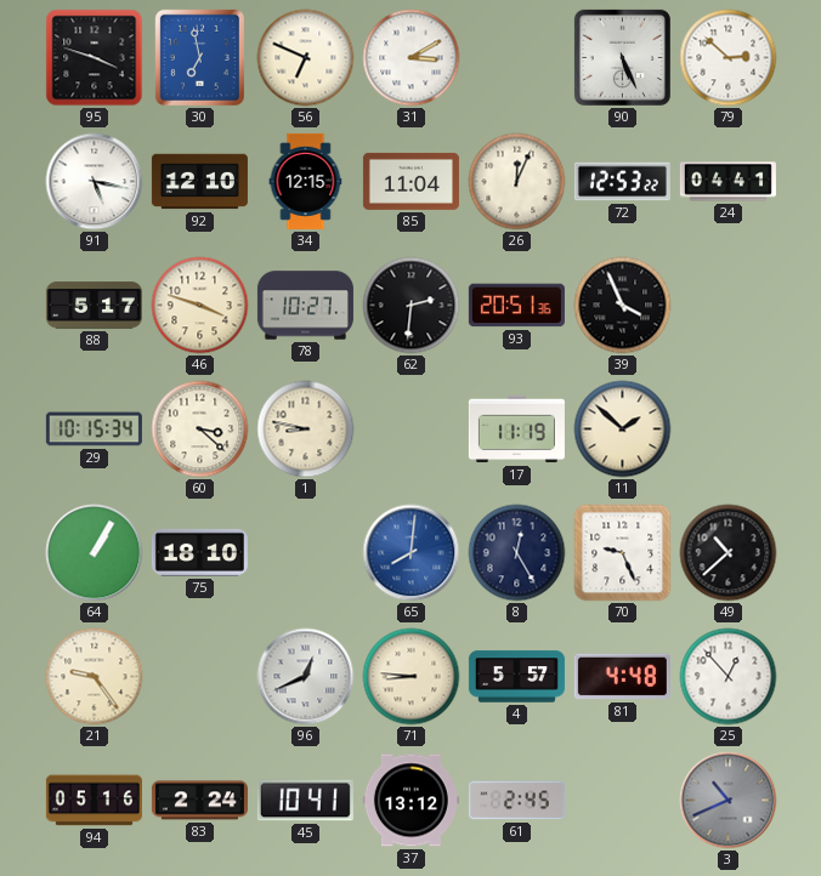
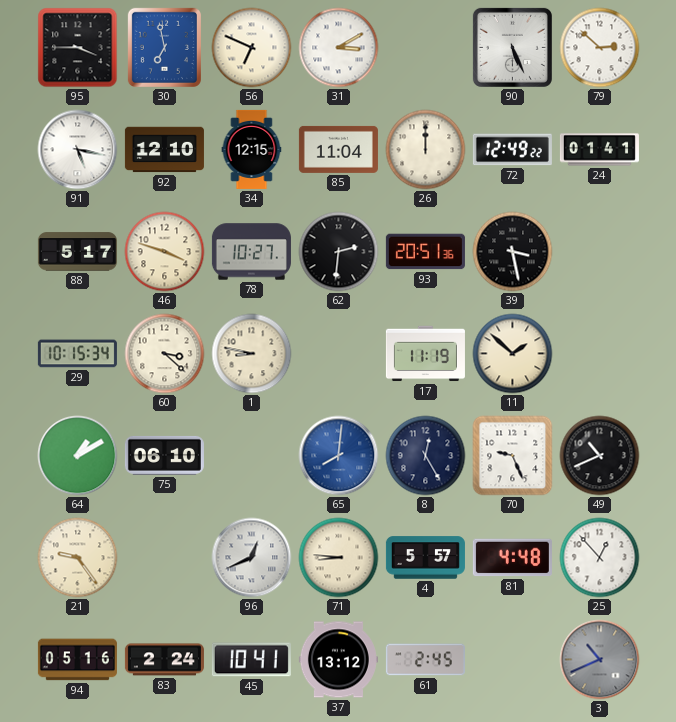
95: 3:48 -> 3:45 (78, 48)
26: 12:04 -> 12:00 (426, 150)
72: 12:53 -> 12:49 (512, 150)
24: 04:41 -> 01:41 (599, 150)
39: 3:56 -> 3:28 (513, 252)
64: 1:05 -> 1:10 (78, 456)
75: 18:10 -> 06:10 (164, 455)
49: 10:38 -> 10:41 (600, 456)
